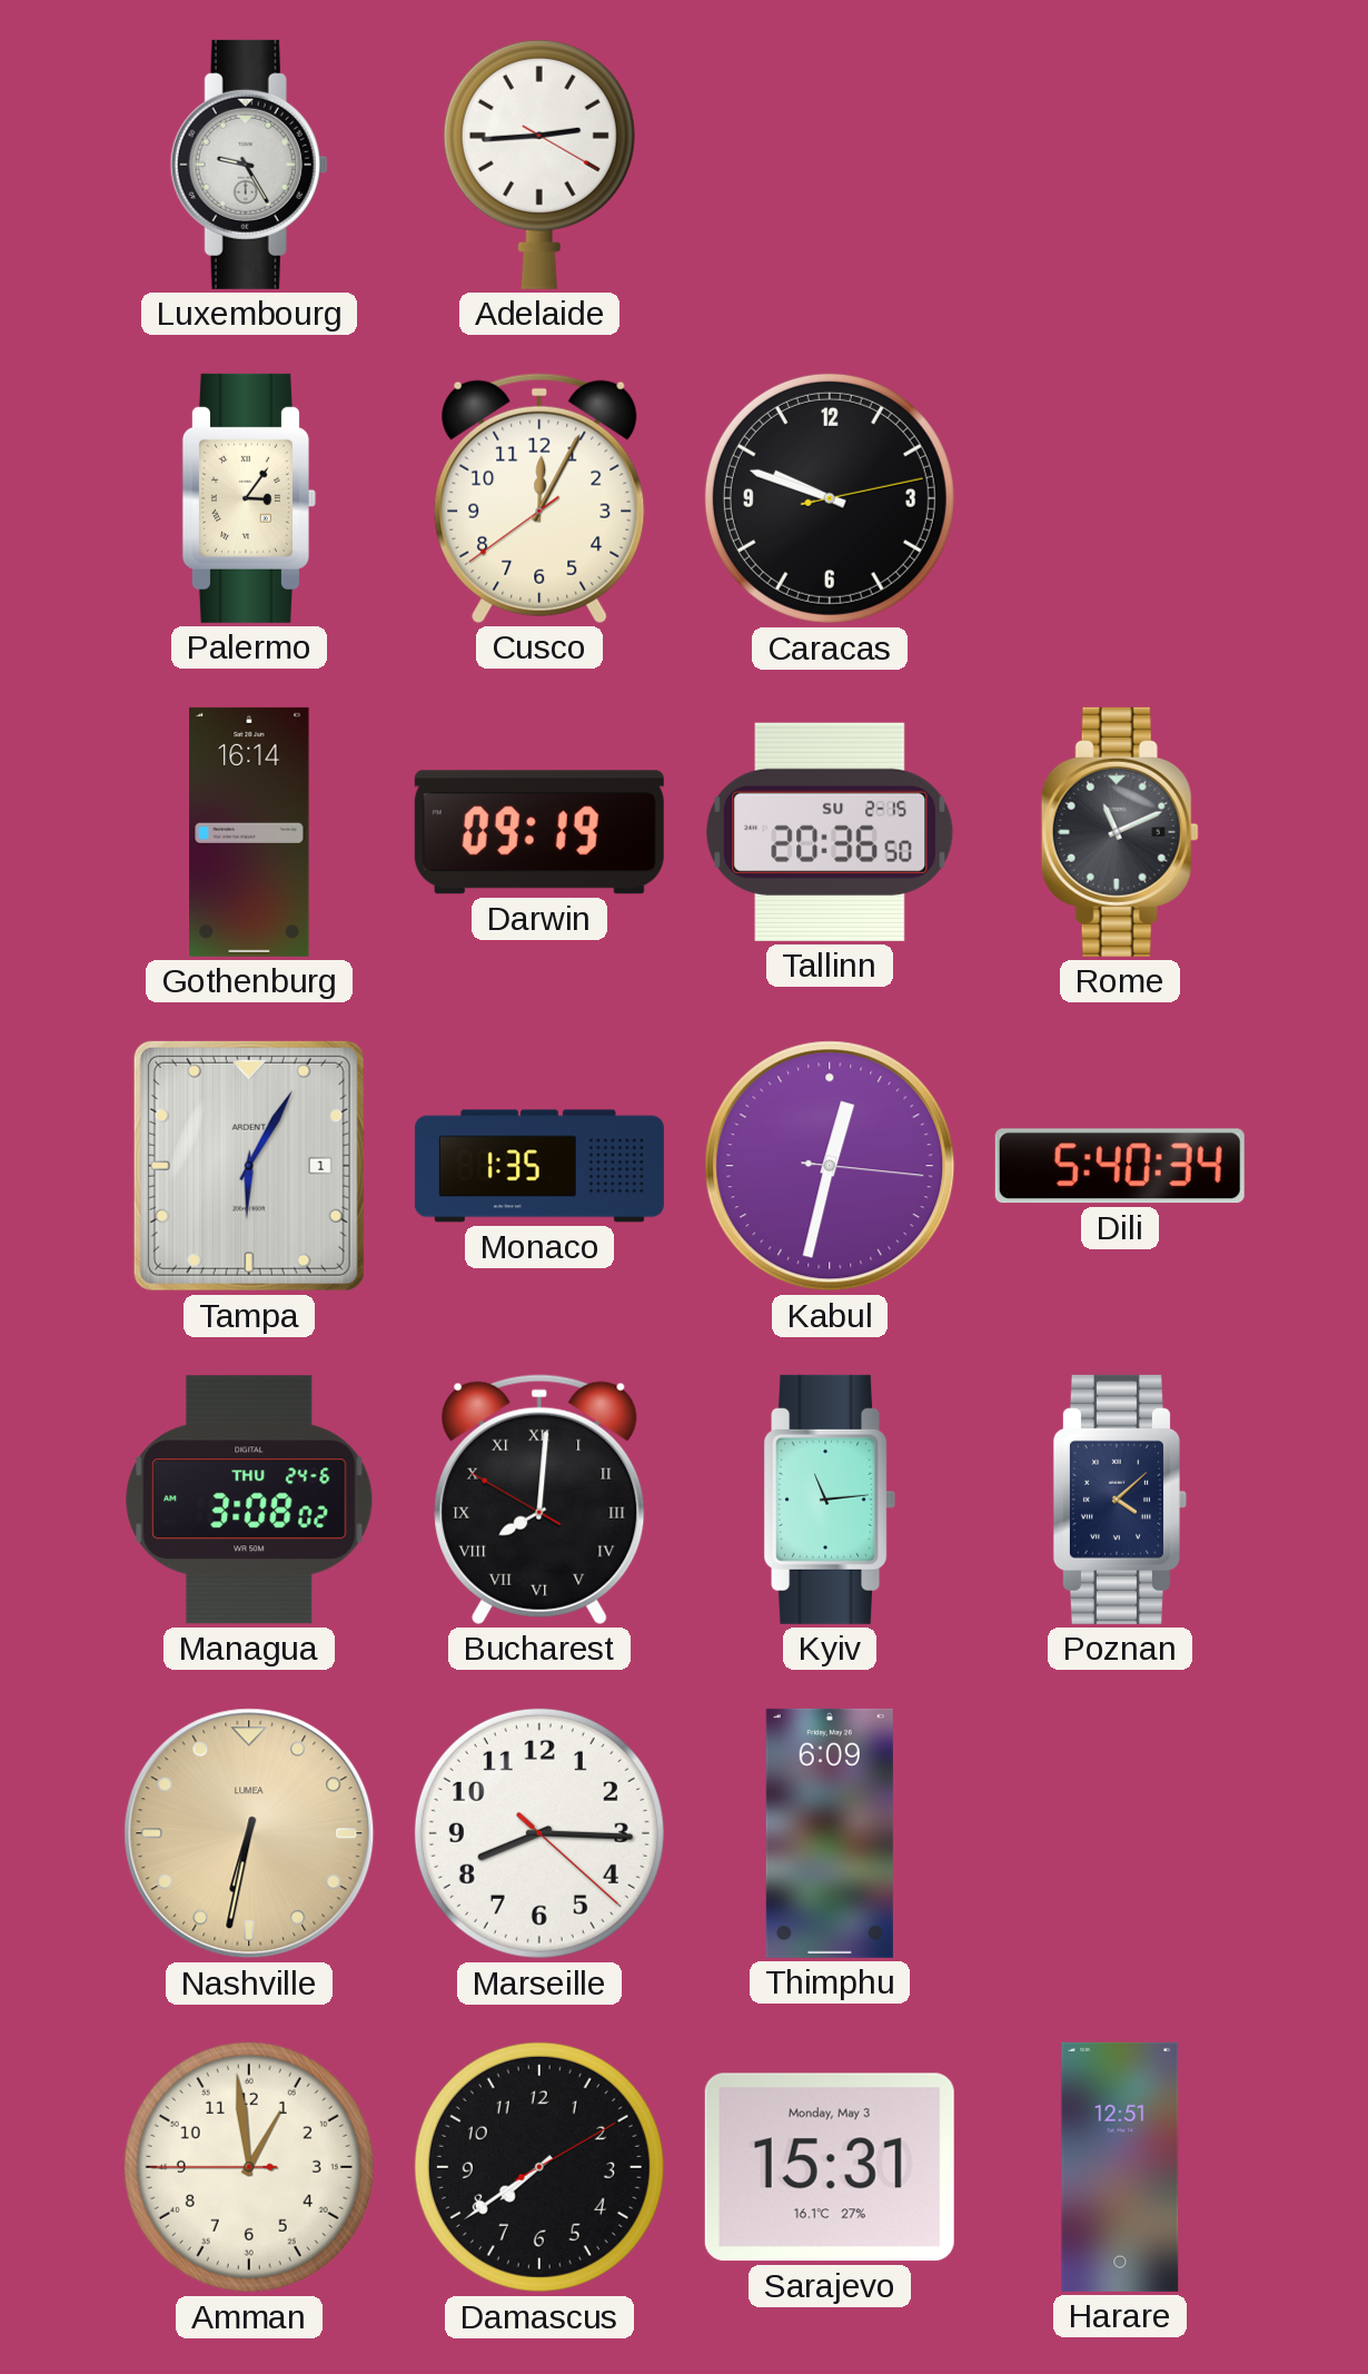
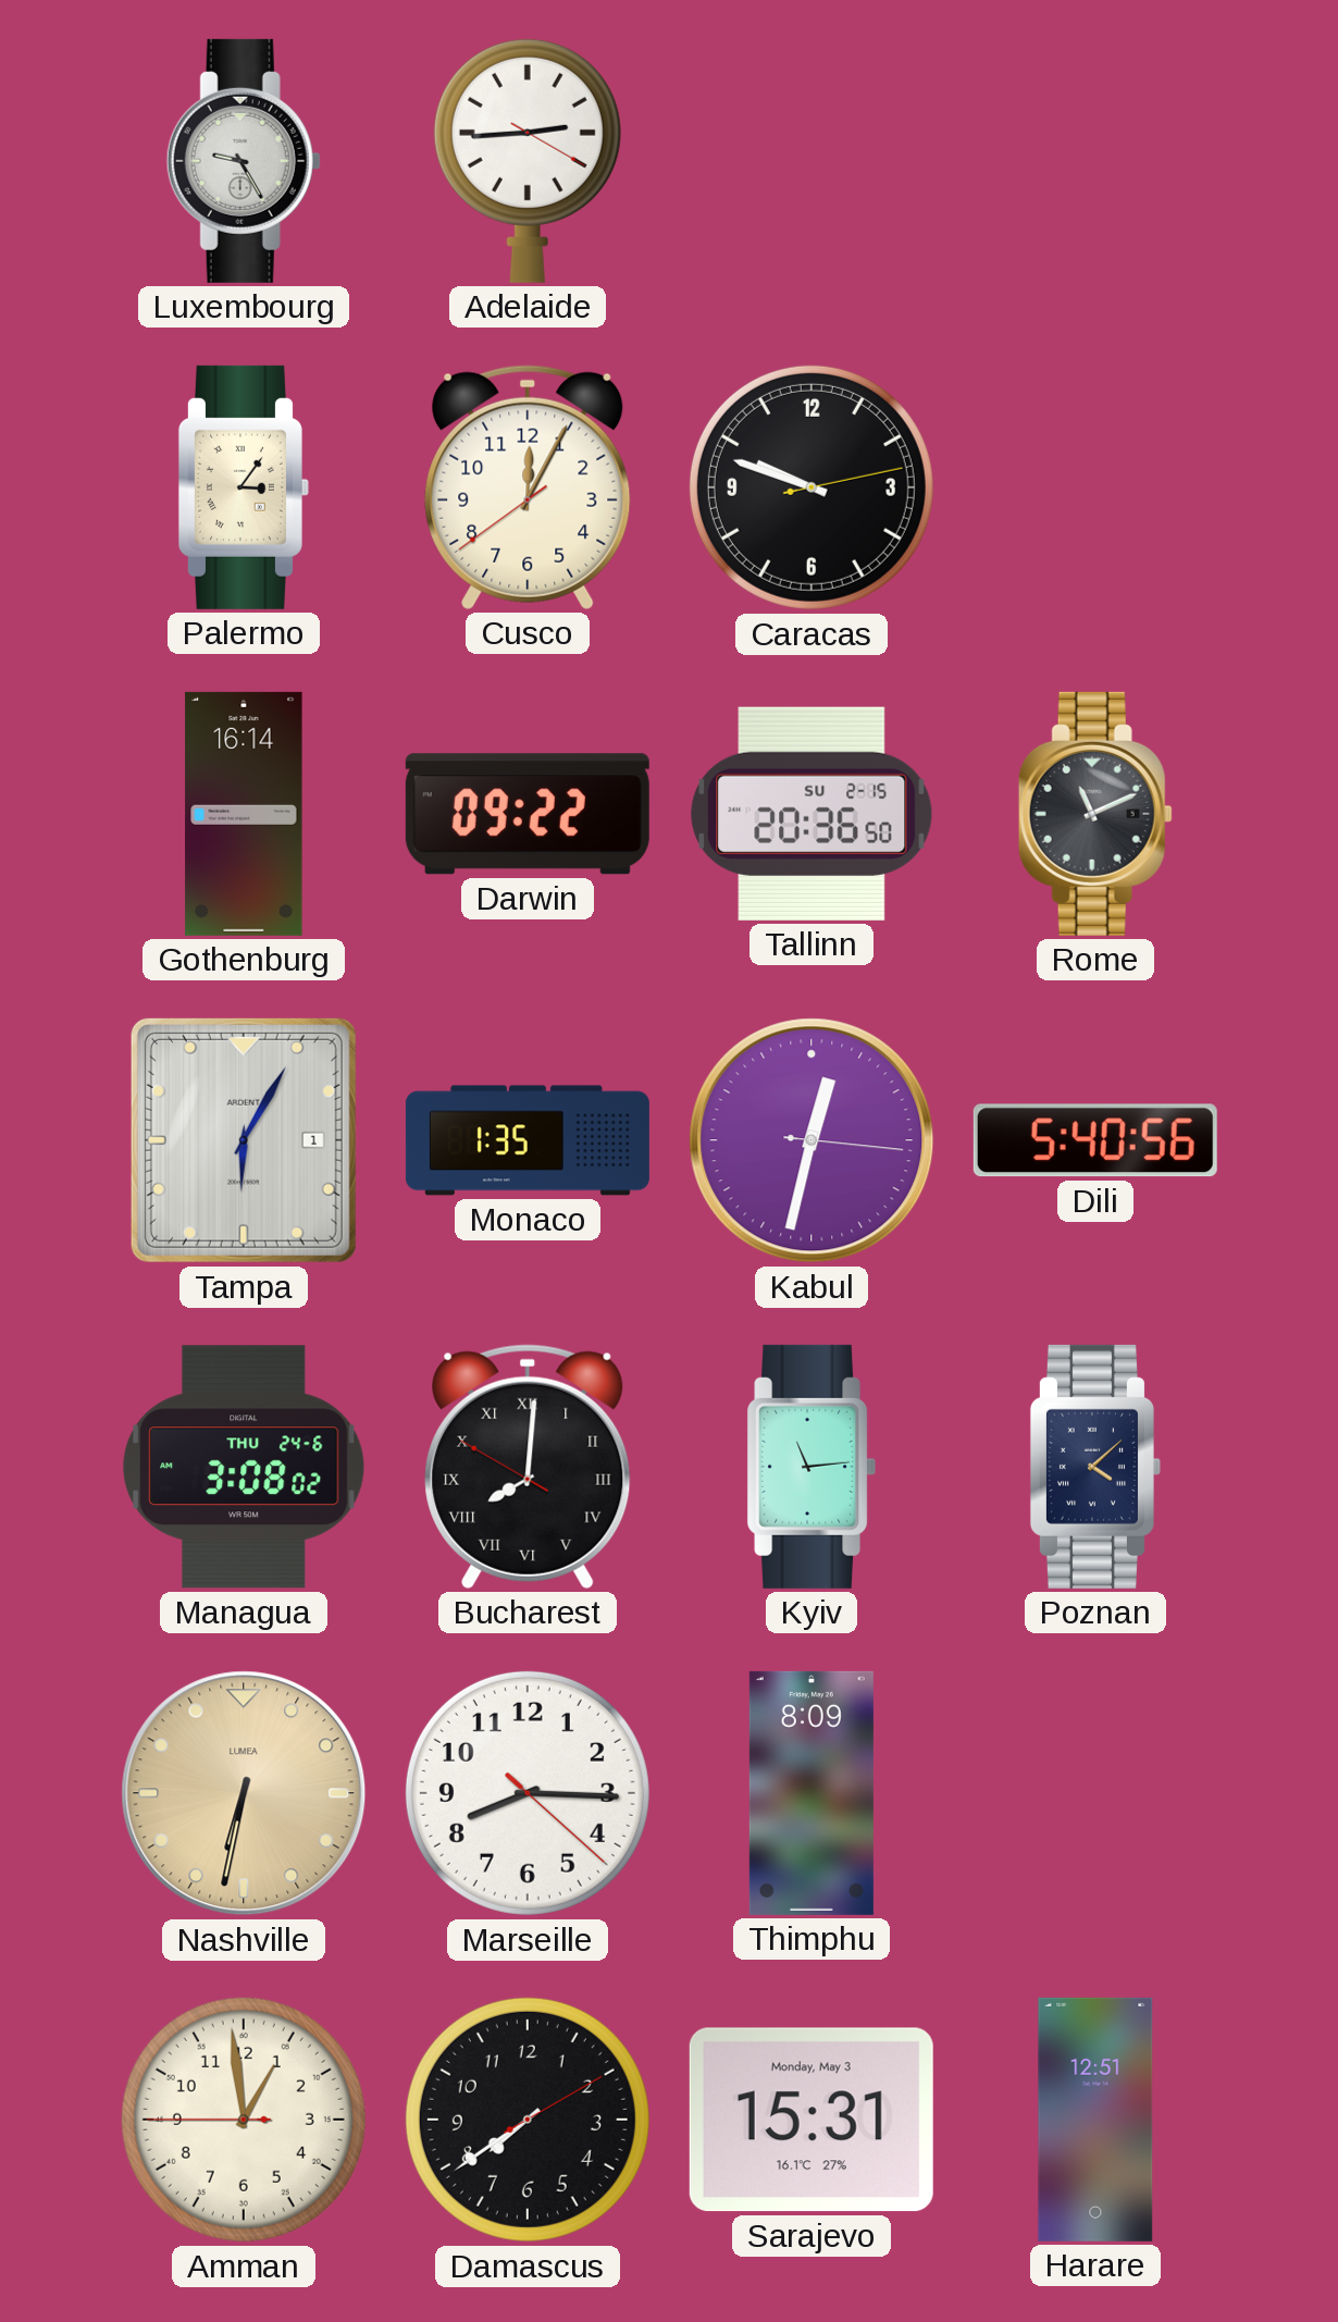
Darwin: 09:19 -> 09:22 (528, 814)
Dili: 5:40:34 -> 5:40:56 (1095, 1140)
Thimphu: 6:09 -> 8:09 (812, 1793)
